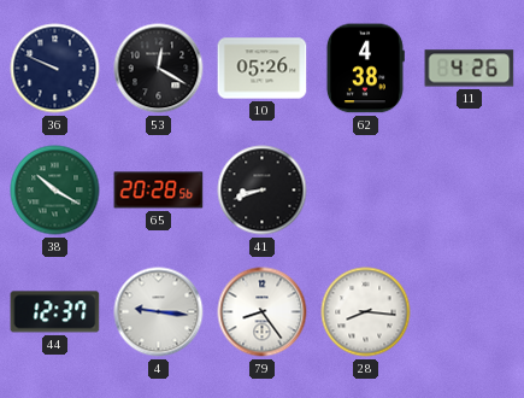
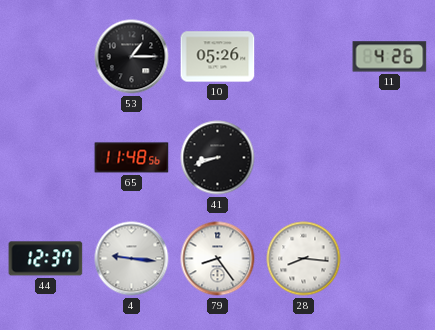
36: 9:49 -> none (55, 69)
53: 12:20 -> 1:15 (132, 57)
62: 4:38 -> none (365, 69)
38: 10:20 -> none (55, 191)
65: 20:28 -> 11:48 (132, 158)
